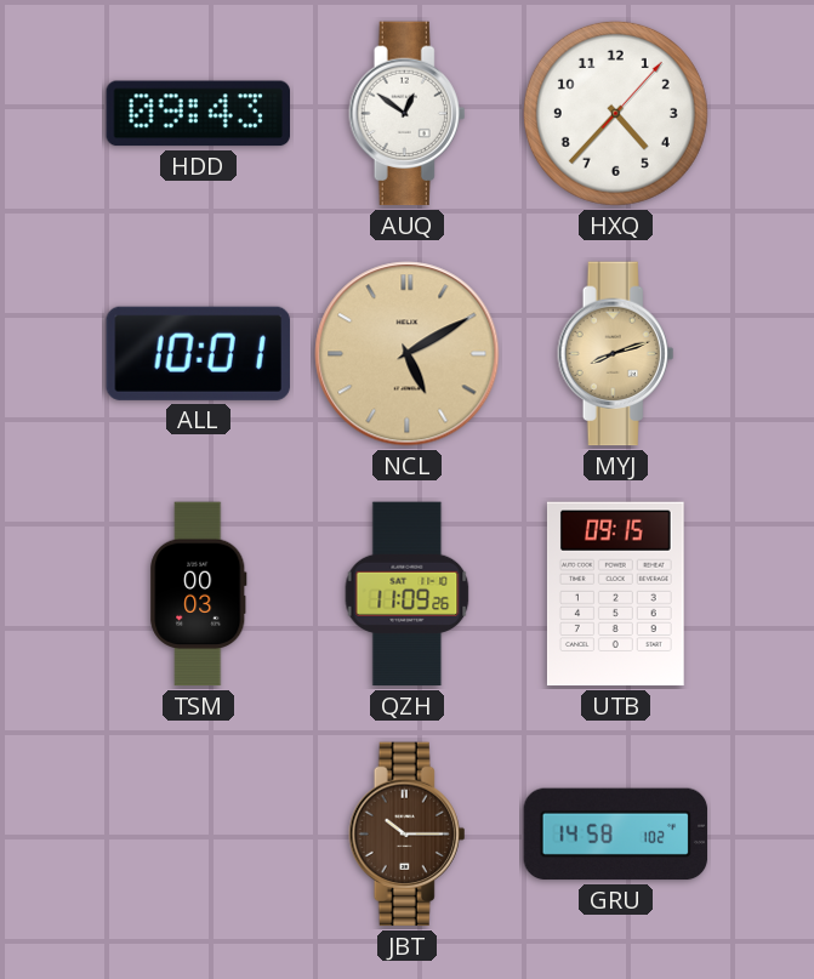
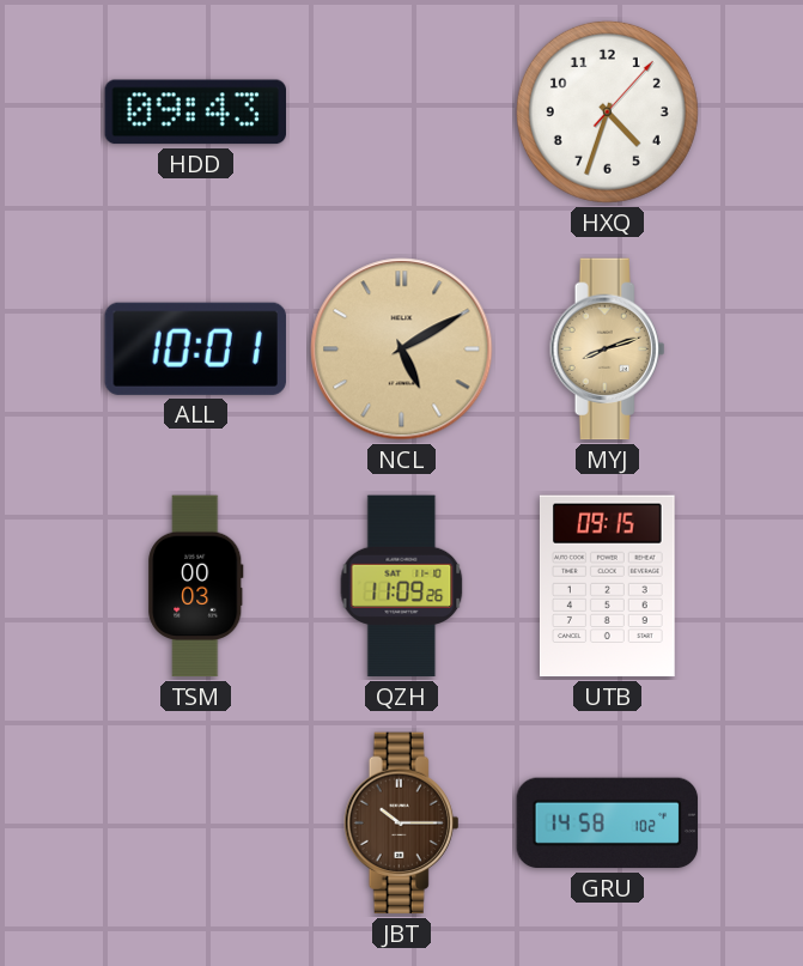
AUQ: 12:51 -> none (408, 114)
HXQ: 4:37 -> 4:33 (607, 111)
